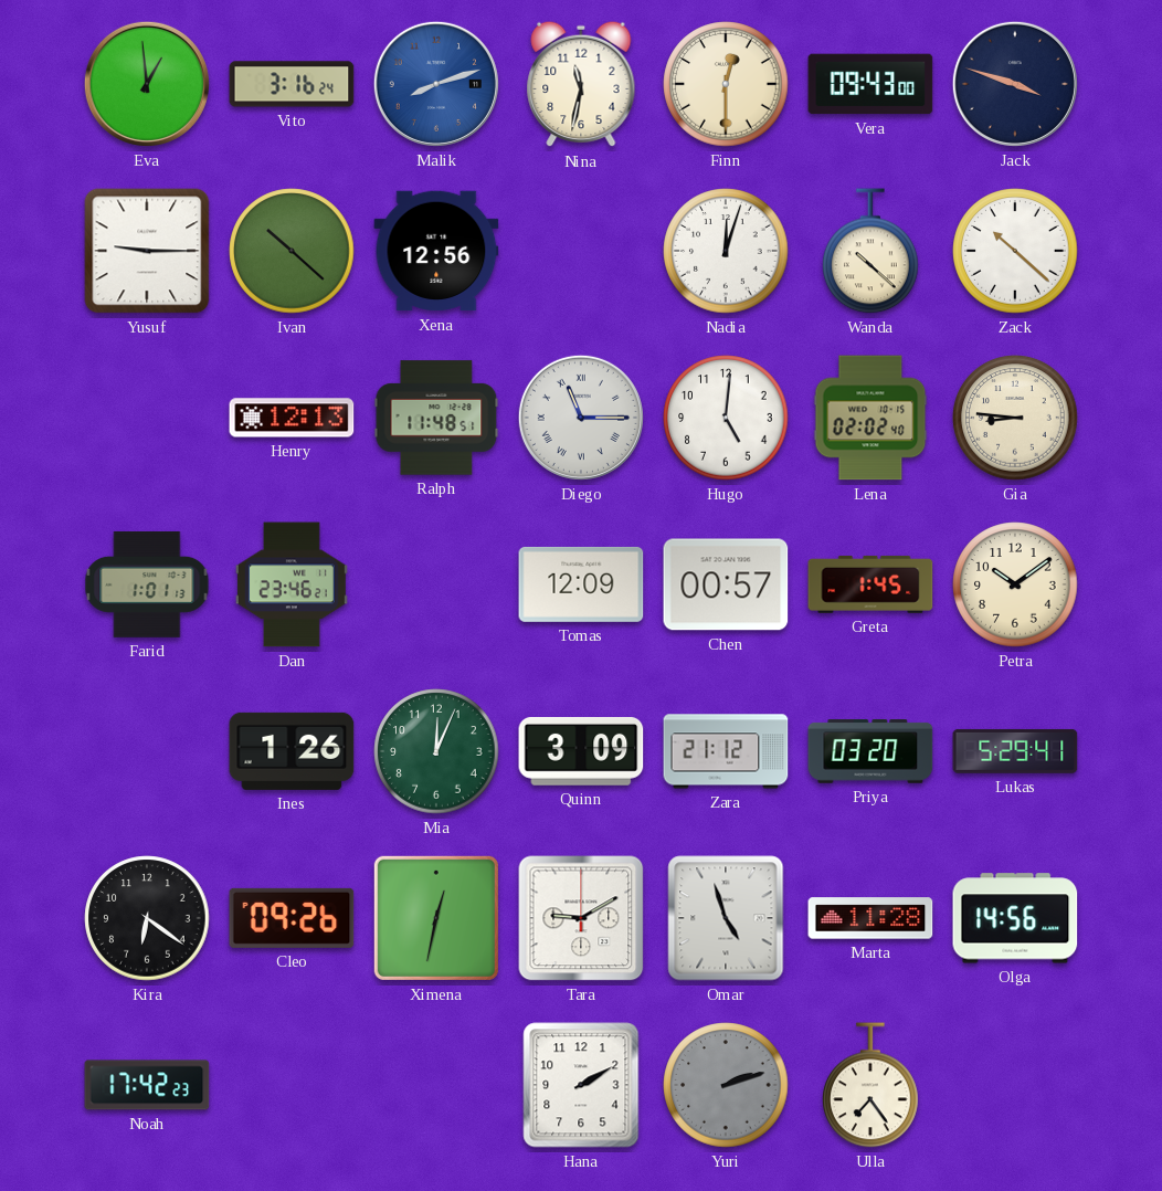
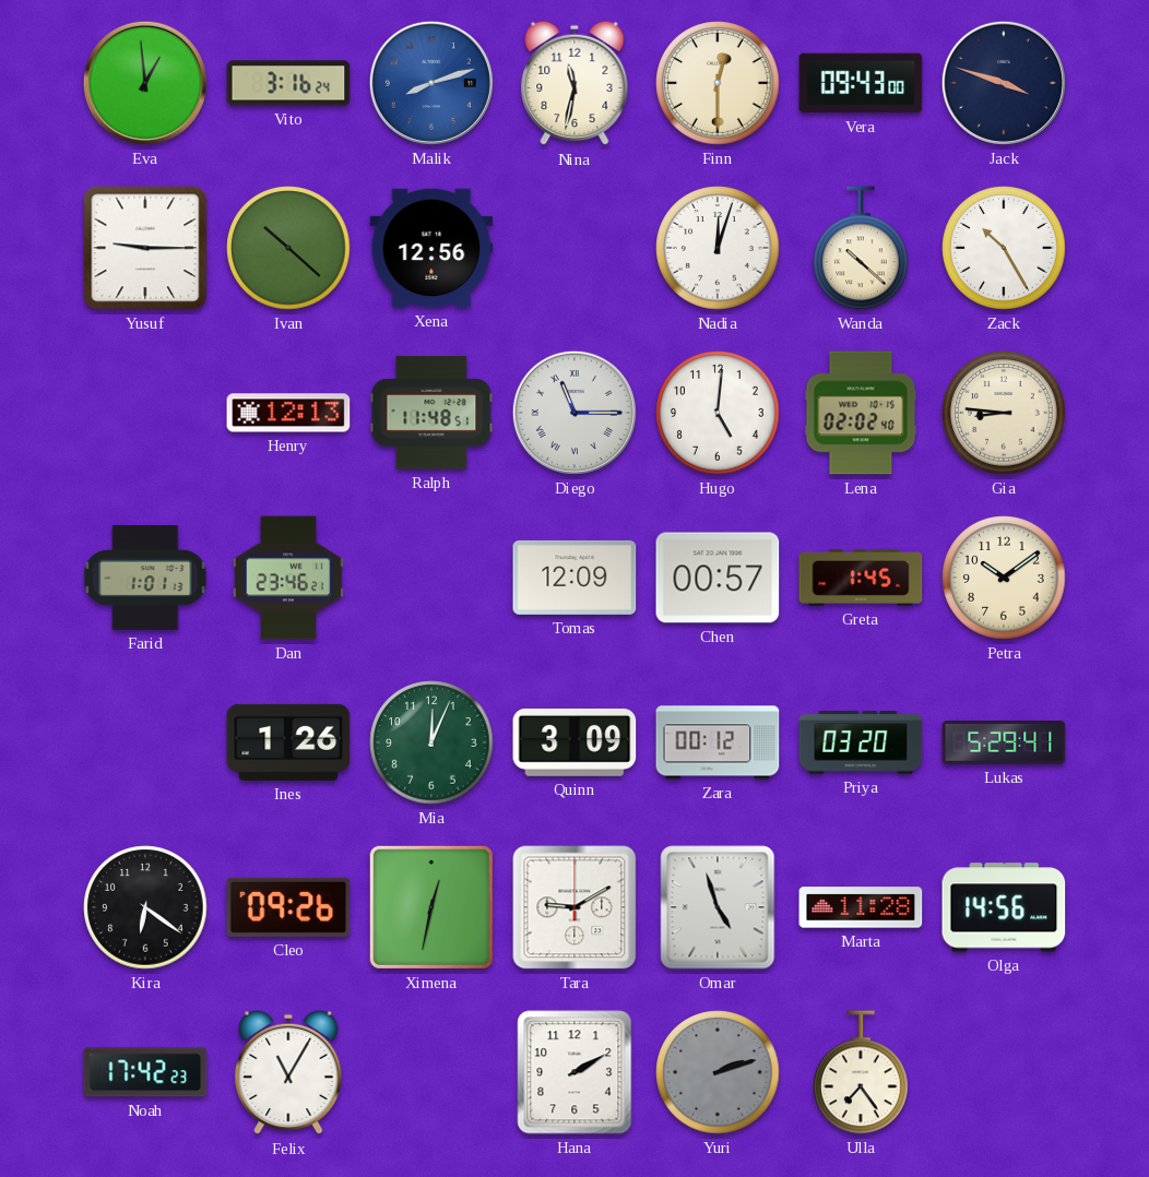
Zack: 10:22 -> 10:25 (1004, 248)
Zara: 21:12 -> 00:12 (718, 742)
Felix: none -> 11:05 (288, 1072)
